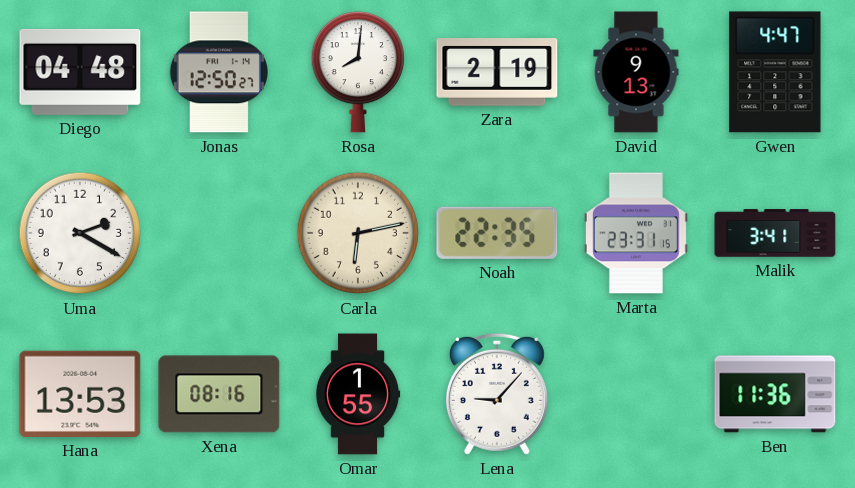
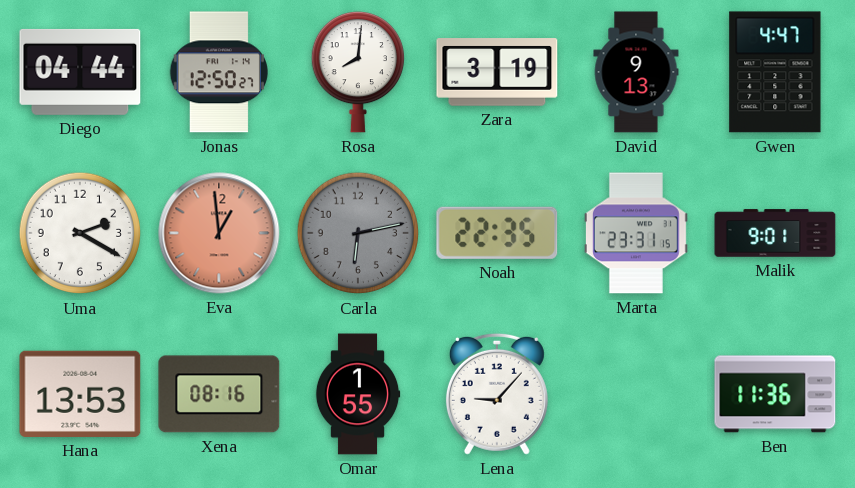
Diego: 04:48 -> 04:44 (80, 72)
Zara: 2:19 -> 3:19 (497, 72)
Eva: none -> 12:59 (219, 233)
Carla dial: cream -> grey (358, 233)
Malik: 3:41 -> 9:01 (775, 233)
